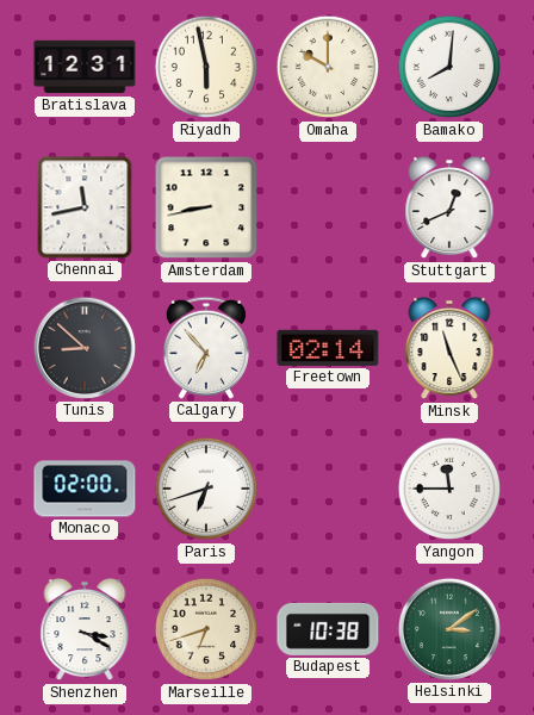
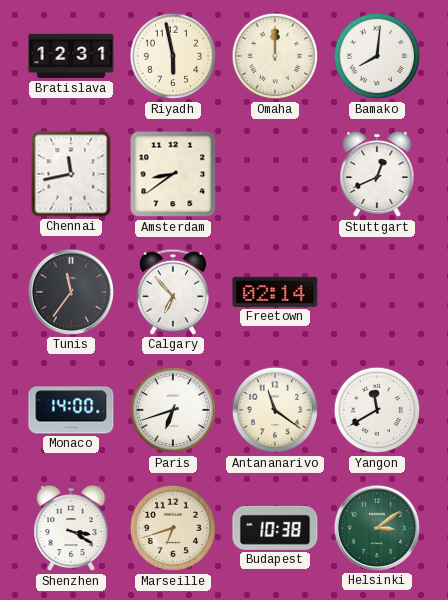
Omaha: 10:00 -> 12:00 (275, 56)
Amsterdam: 8:43 -> 8:39 (173, 174)
Tunis: 8:52 -> 11:36 (71, 292)
Minsk: 11:26 -> none (449, 348)
Monaco: 02:00 -> 14:00 (71, 410)
Antananarivo: none -> 11:21 (275, 410)
Yangon: 11:45 -> 11:40 (377, 410)
